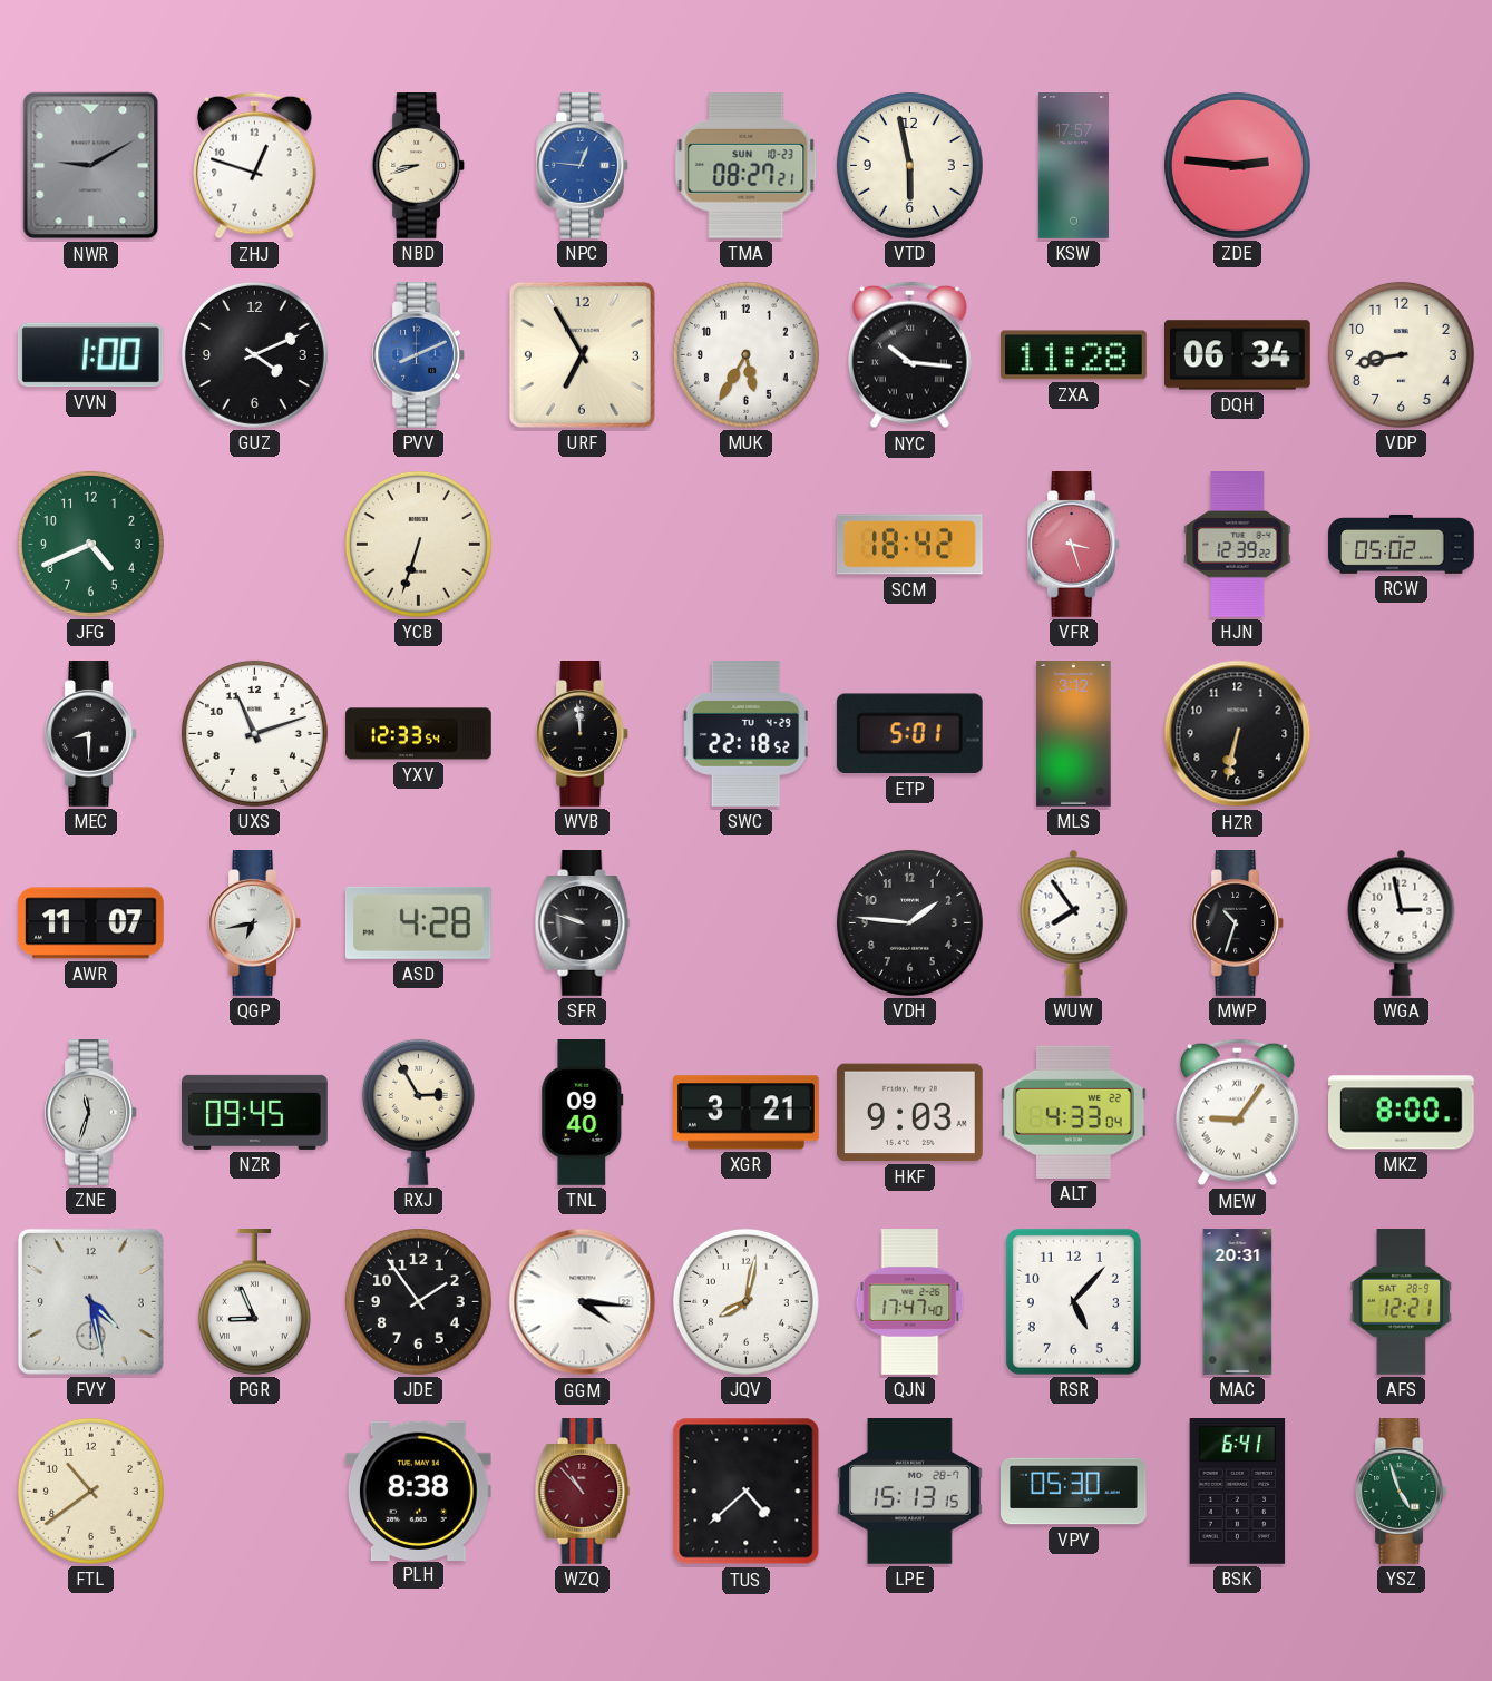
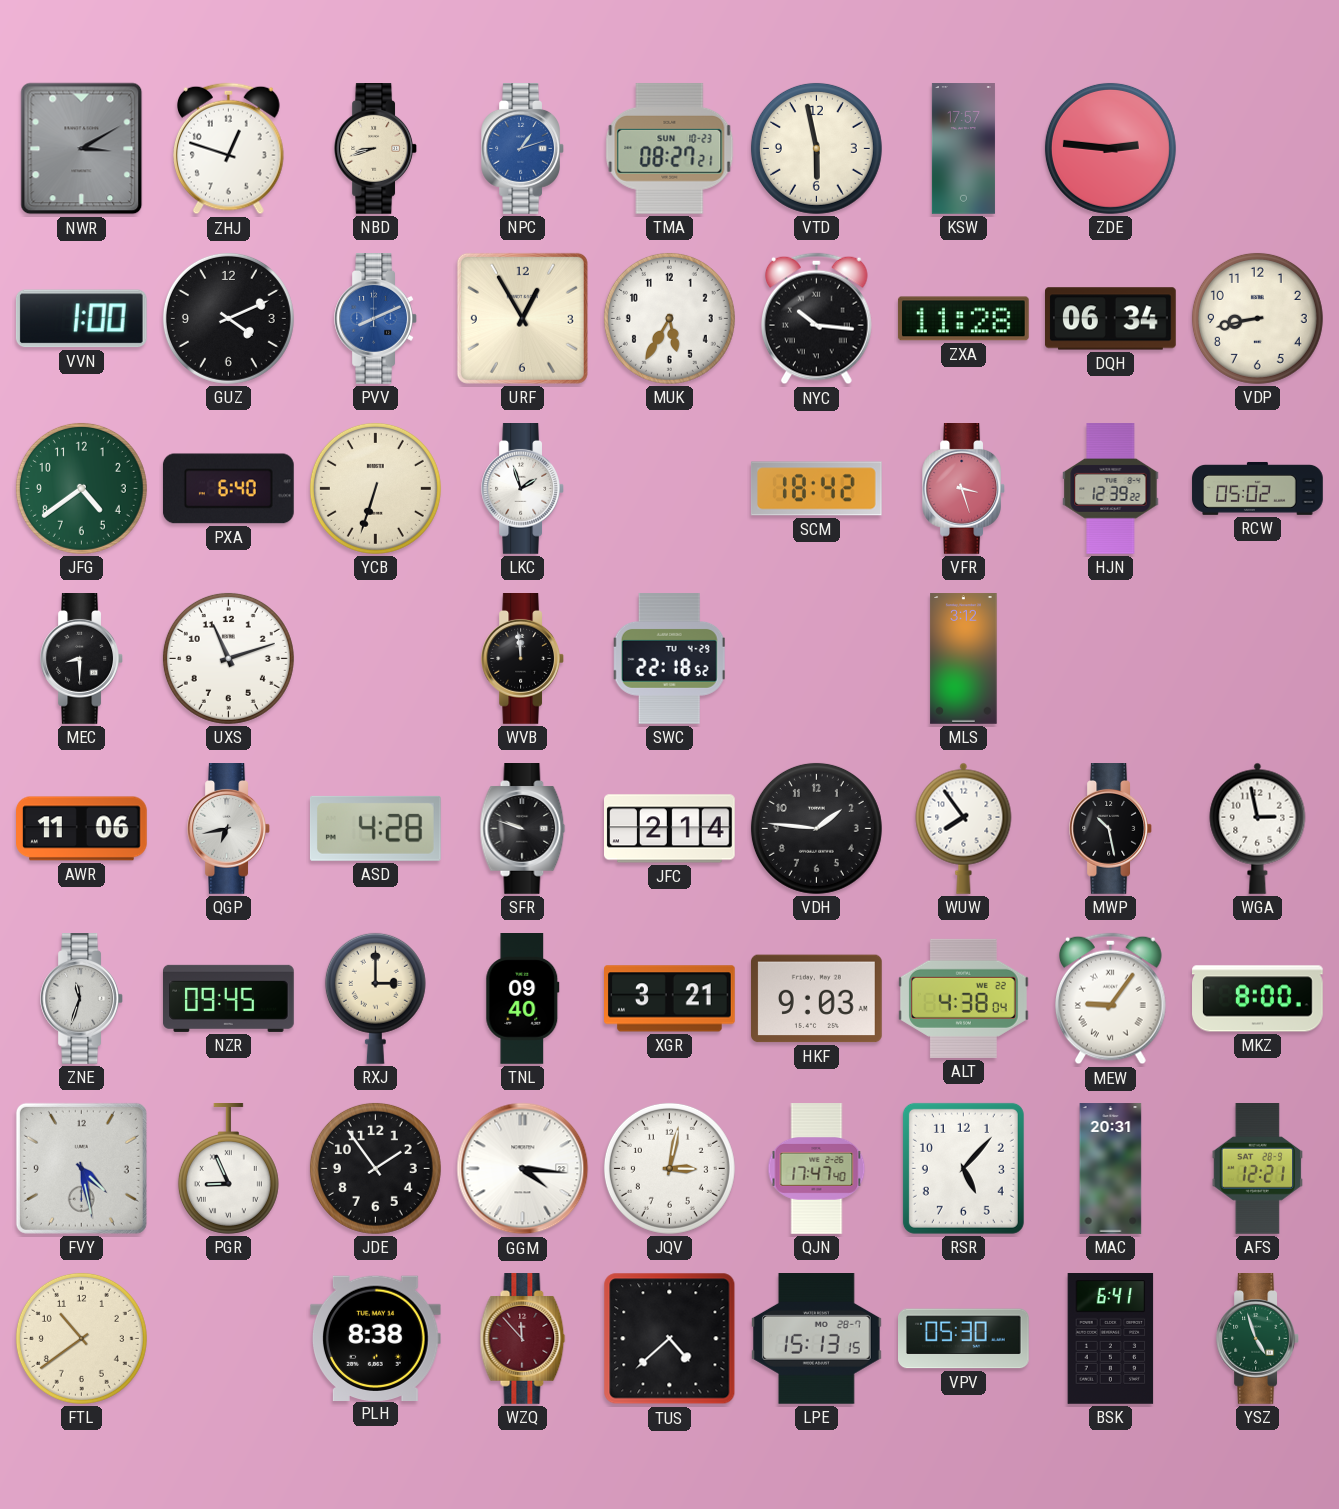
NWR: 9:10 -> 3:10 (82, 149)
NPC: 12:46 -> 1:12 (522, 149)
URF: 6:55 -> 12:55 (522, 318)
JFG: 4:41 -> 4:39 (81, 488)
PXA: none -> 6:40 (228, 489)
LKC: none -> 1:57 (522, 489)
YXV: 12:33 -> none (419, 734)
ETP: 5:01 -> none (909, 734)
HZR: 6:32 -> none (1238, 734)
AWR: 11:07 -> 11:06 (82, 829)
JFC: none -> 2:14 (670, 829)
MWP: 10:33 -> 10:28 (1110, 829)
RXJ: 2:55 -> 3:00 (375, 998)
ALT: 4:33 -> 4:38 (964, 998)
JQV: 8:02 -> 3:02 (669, 1168)
WZQ: 10:53 -> 11:53 (523, 1339)
